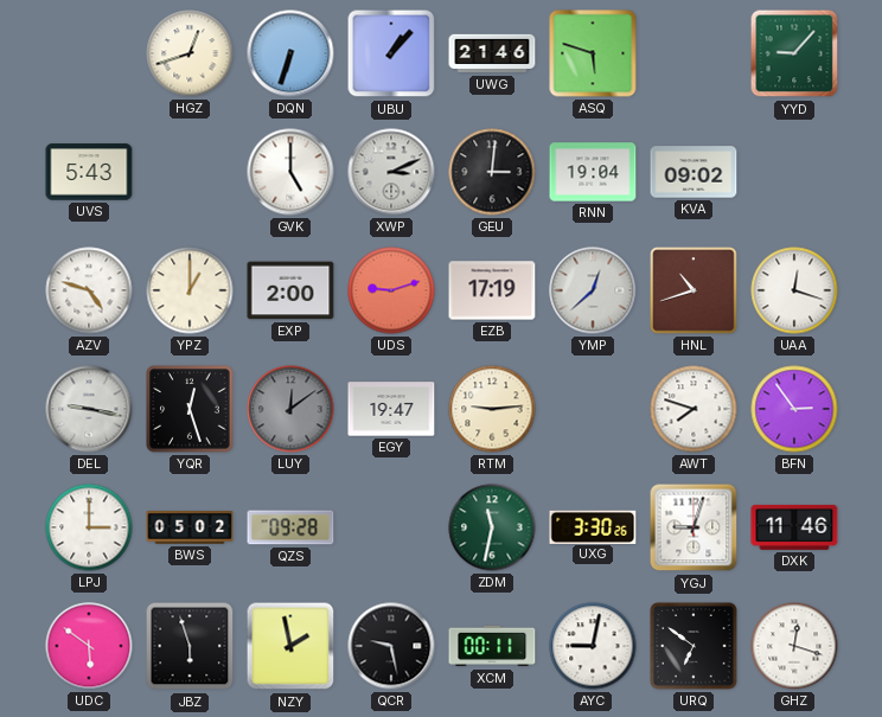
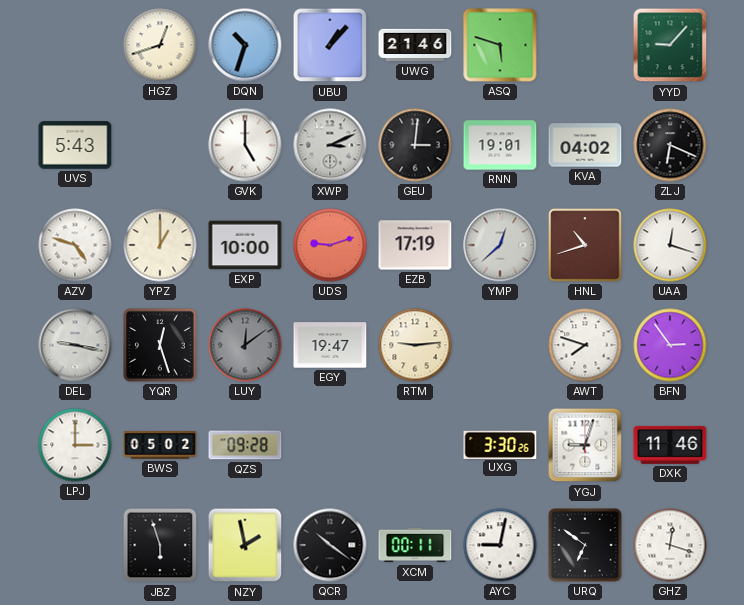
DQN: 6:33 -> 10:33 (245, 45)
RNN: 19:04 -> 19:01 (500, 145)
KVA: 09:02 -> 04:02 (585, 145)
ZLJ: none -> 6:19 (670, 145)
EXP: 2:00 -> 10:00 (245, 245)
ZDM: 11:32 -> none (492, 527)
UDC: 5:51 -> none (89, 646)
QCR: 9:28 -> 10:21 (330, 545)
